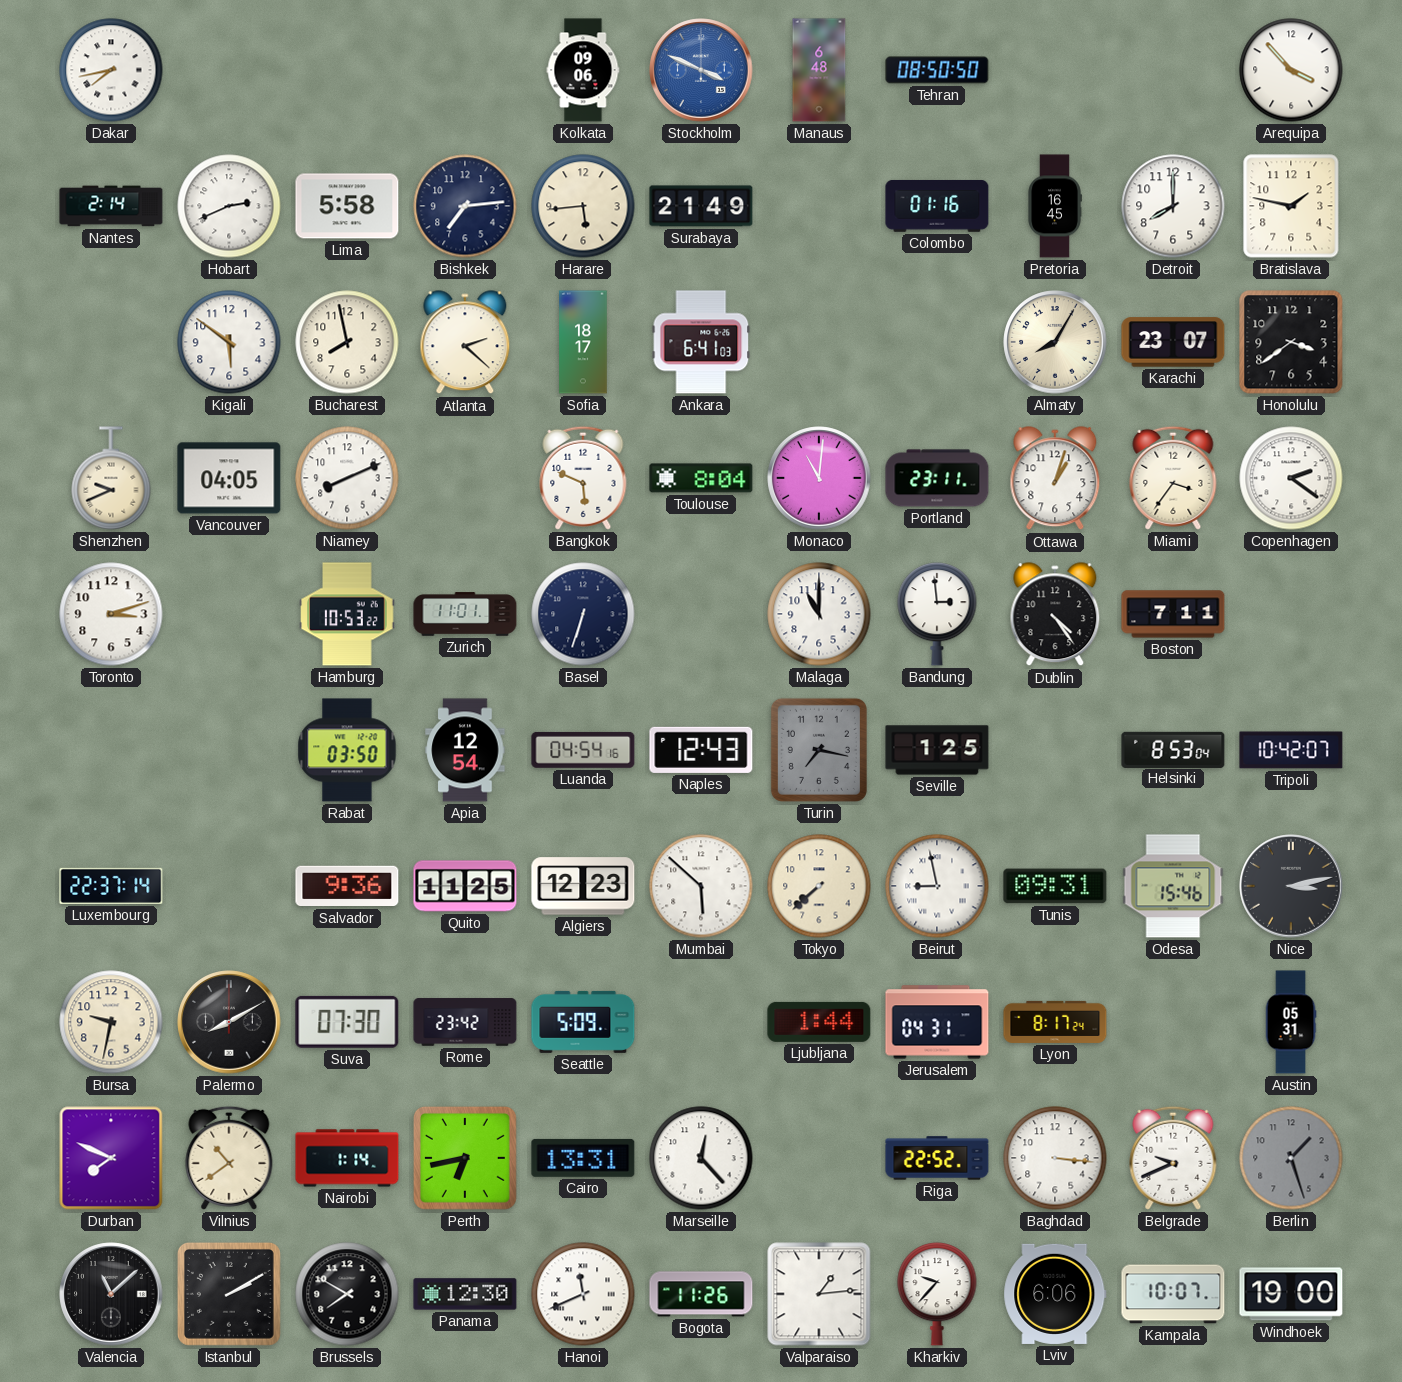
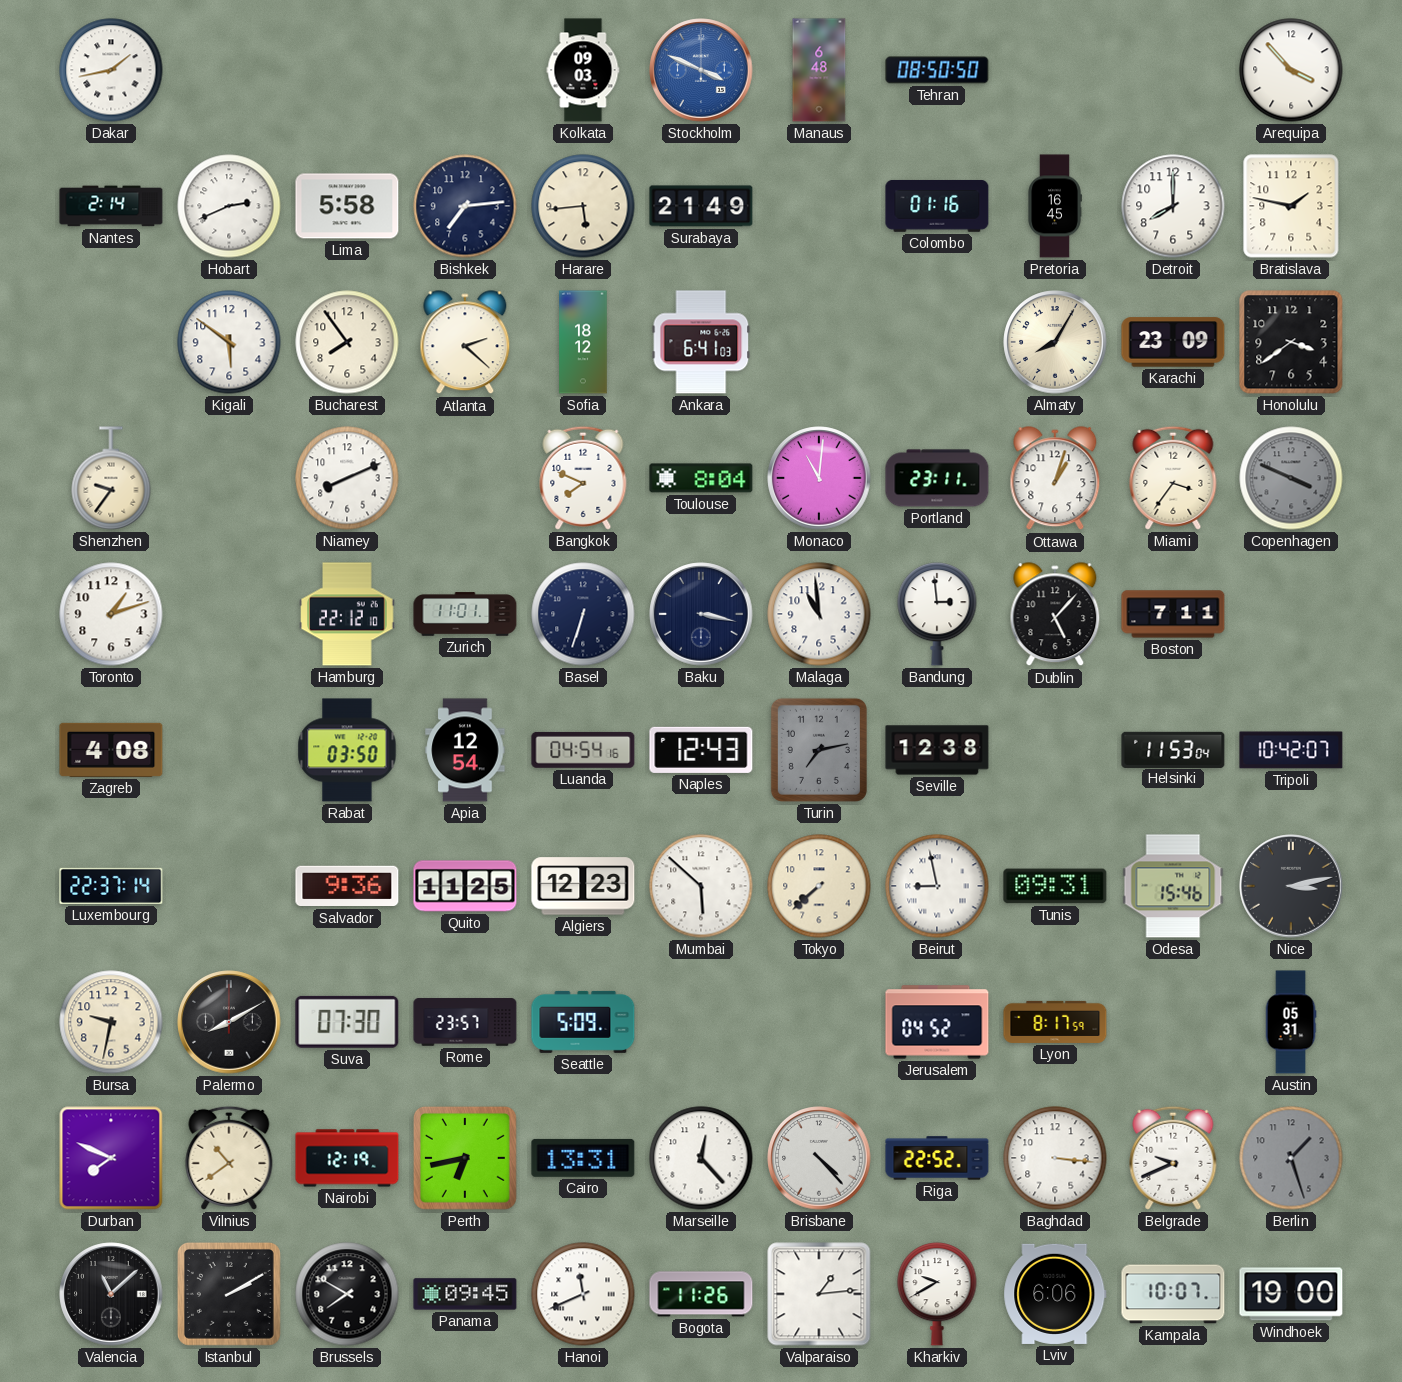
Dakar: 7:43 -> 1:43 (111, 70)
Kolkata: 09:06 -> 09:03 (583, 70)
Bucharest: 7:58 -> 7:54 (347, 342)
Sofia: 18:17 -> 18:12 (583, 342)
Karachi: 23:07 -> 23:09 (1173, 342)
Shenzhen: 9:41 -> 9:36 (111, 478)
Vancouver: 04:05 -> none (229, 478)
Bangkok: 5:49 -> 7:49 (583, 478)
Copenhagen: 2:21 -> 3:49 (1291, 478)
Copenhagen dial: white -> grey (1291, 478)
Toronto: 3:12 -> 1:12 (111, 614)
Hamburg: 10:53 -> 22:12 (347, 614)
Baku: none -> 3:17 (701, 614)
Malaga: 11:00 -> 10:59 (819, 614)
Dublin: 4:24 -> 5:07 (1055, 615)
Zagreb: none -> 4:08 (111, 750)
Turin: 7:17 -> 7:13 (819, 750)
Seville: 1:25 -> 12:38 (937, 750)
Helsinki: 8:53 -> 11:53 (1173, 749)
Rome: 23:42 -> 23:57 (465, 1022)
Ljubljana: 1:44 -> none (819, 1022)
Jerusalem: 04:31 -> 04:52 (937, 1022)
Lyon: 8:17:24 -> 8:17:59 (1055, 1022)
Nairobi: 1:14 -> 12:19 (347, 1158)
Brisbane: none -> 4:23 (819, 1158)
Panama: 12:30 -> 09:45 (465, 1294)
Kharkiv: 9:37 -> 9:40 (937, 1294)
